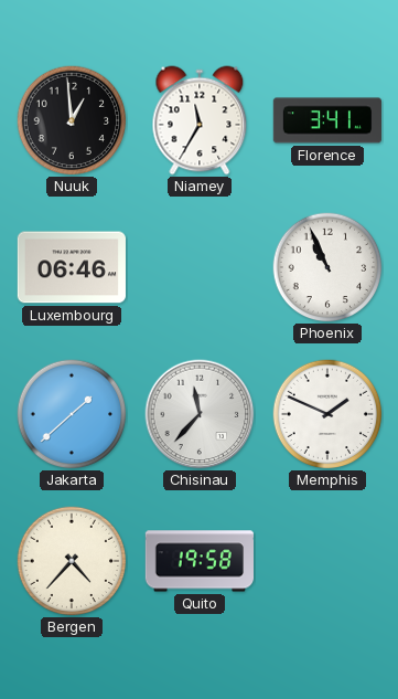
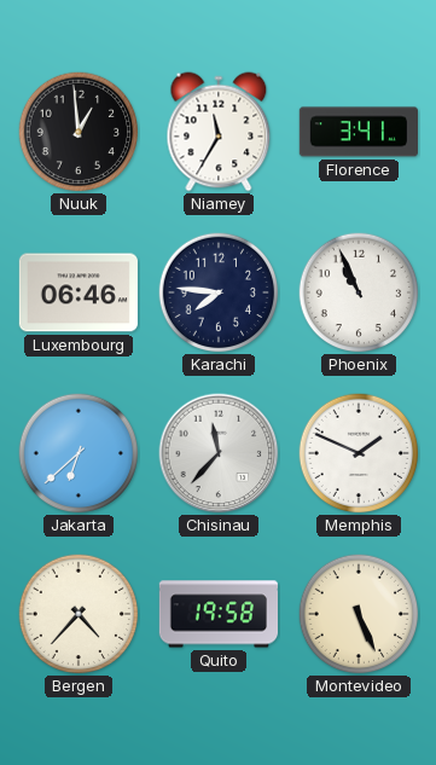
Karachi: none -> 7:46 (219, 292)
Jakarta: 1:38 -> 6:38 (79, 453)
Montevideo: none -> 5:26 (359, 614)
